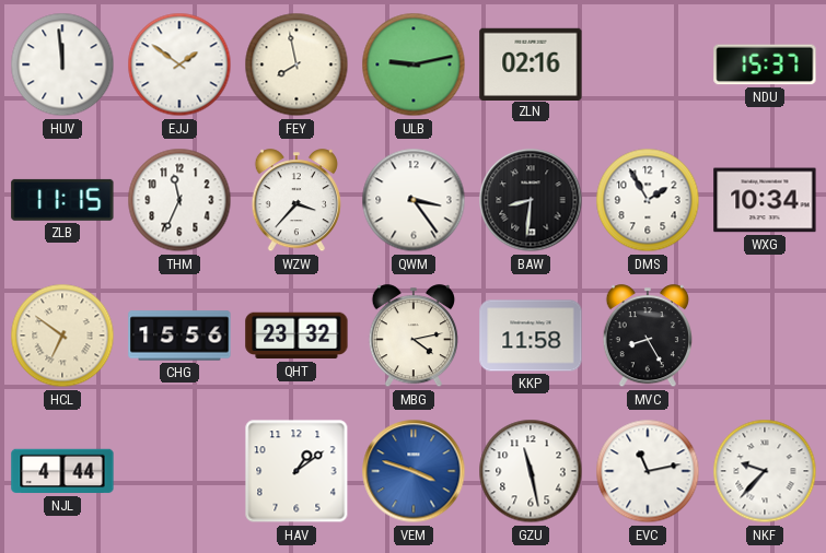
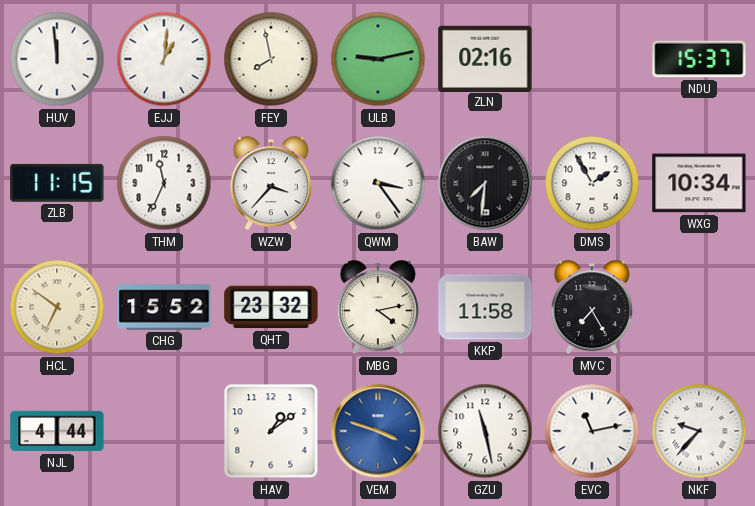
EJJ: 1:51 -> 1:01 (164, 59)
BAW: 8:31 -> 7:31 (485, 183)
CHG: 15:56 -> 15:52 (164, 307)
MVC: 8:25 -> 7:25 (592, 308)
